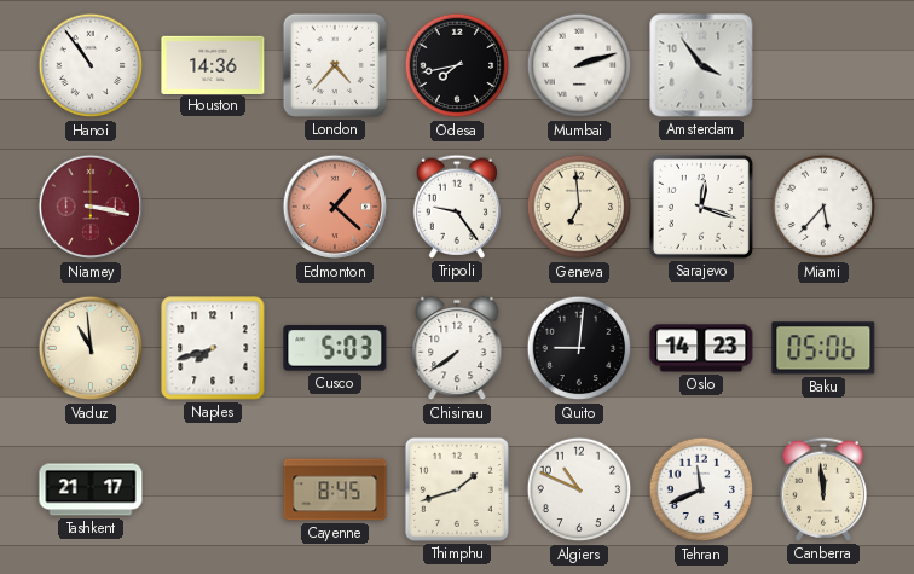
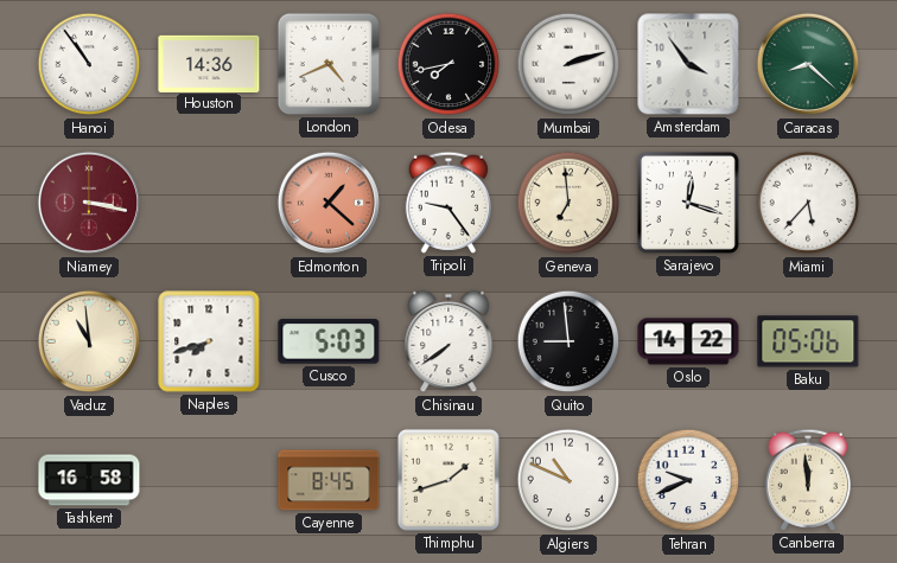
London: 4:37 -> 4:41 (329, 64)
Caracas: none -> 8:22 (808, 64)
Quito: 9:01 -> 8:59 (568, 341)
Oslo: 14:23 -> 14:22 (688, 341)
Tashkent: 21:17 -> 16:58 (89, 480)
Tehran: 11:41 -> 9:41 (688, 480)
